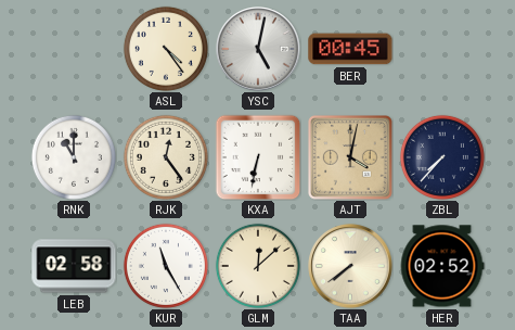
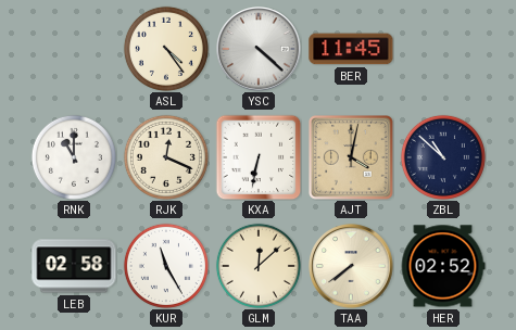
YSC: 5:02 -> 4:22 (259, 49)
BER: 00:45 -> 11:45 (351, 49)
RJK: 12:24 -> 12:19 (166, 157)
ZBL: 7:37 -> 10:52 (443, 157)
